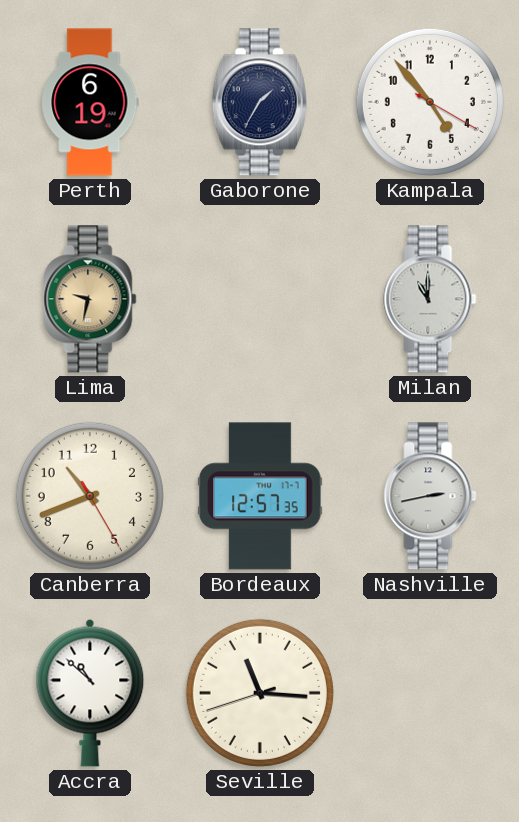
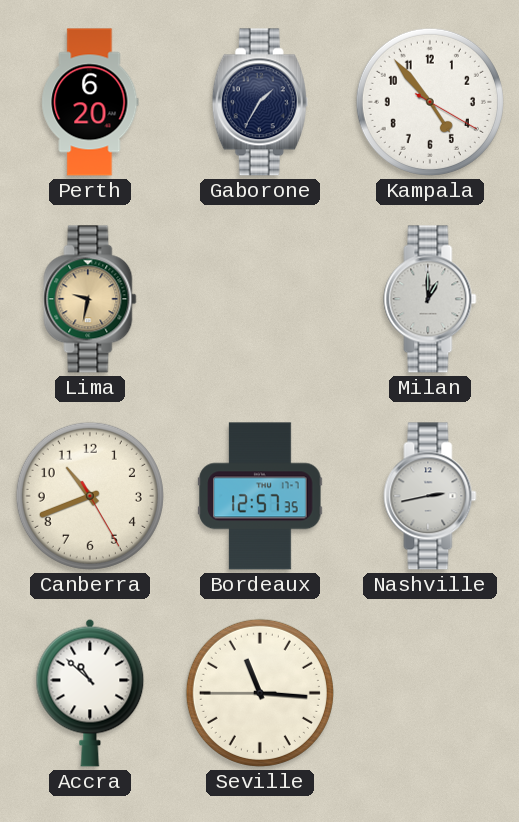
Perth: 6:19 -> 6:20 (90, 102)
Milan: 11:00 -> 1:00 (430, 299)
Seville: 11:15:42 -> 11:15:45 (260, 693)
